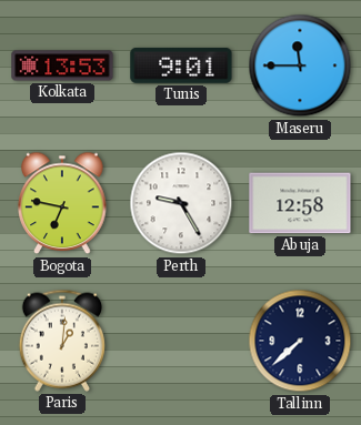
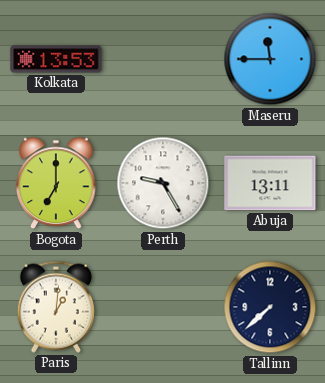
Tunis: 9:01 -> none (181, 65)
Bogota: 6:47 -> 7:00 (56, 183)
Abuja: 12:58 -> 13:11 (270, 183)
